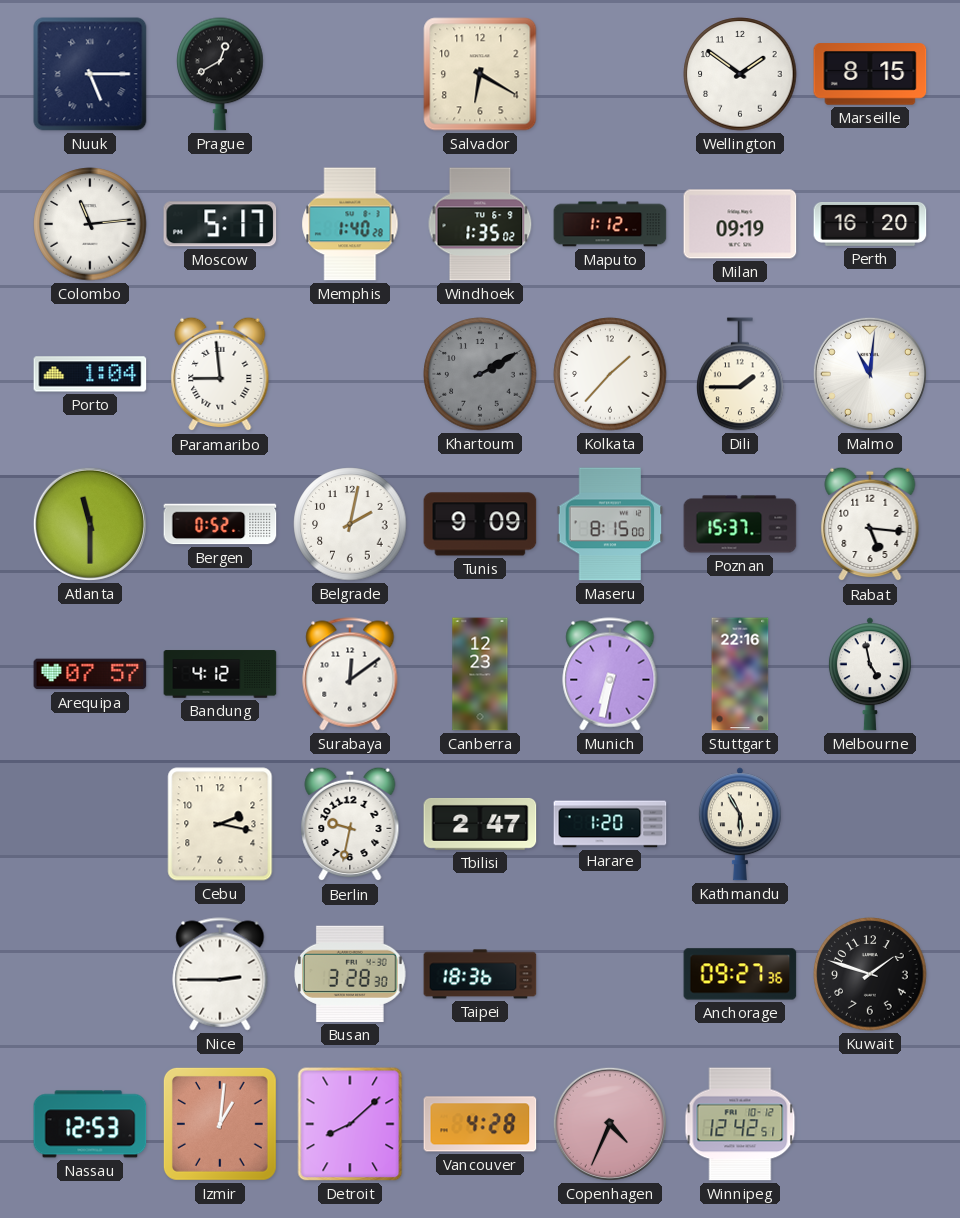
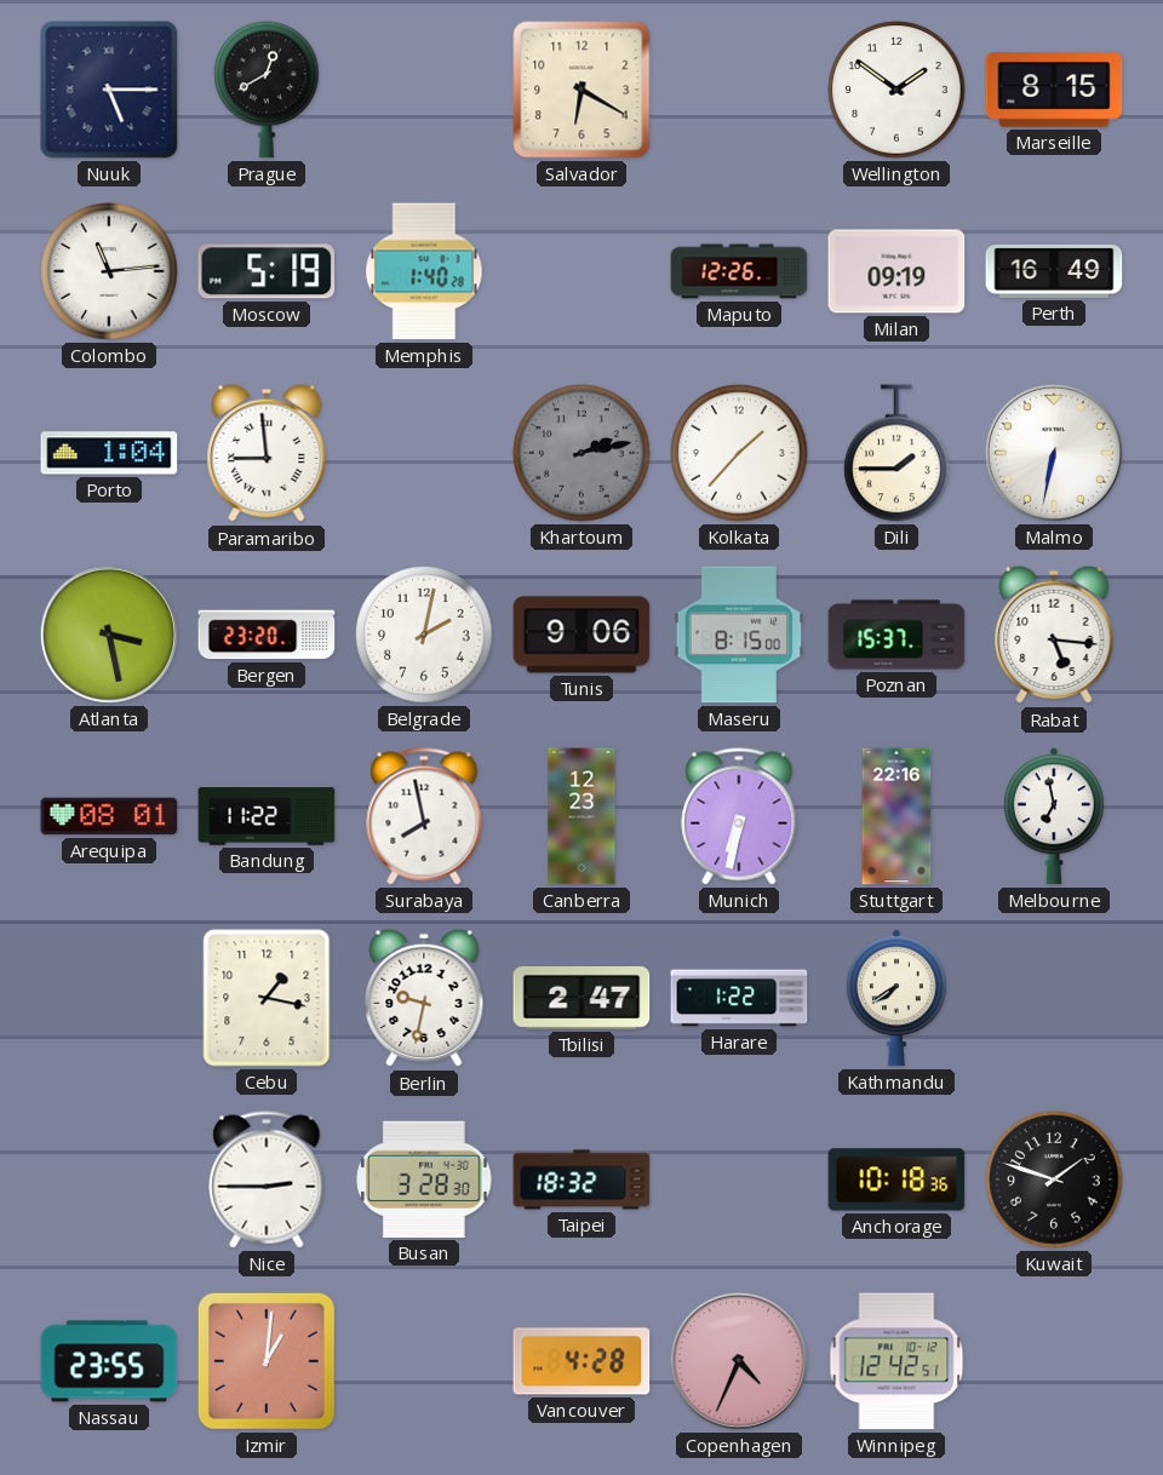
Moscow: 5:17 -> 5:19 (267, 271)
Windhoek: 1:35 -> none (480, 224)
Maputo: 1:12 -> 12:26 (739, 271)
Perth: 16:20 -> 16:49 (1054, 271)
Khartoum: 2:10 -> 2:13 (581, 453)
Malmo: 11:01 -> 6:32 (1054, 453)
Atlanta: 11:30 -> 3:28 (109, 635)
Bergen: 0:52 -> 23:20 (267, 635)
Tunis: 9:09 -> 9:06 (581, 635)
Arequipa: 07:57 -> 08:01 (109, 816)
Bandung: 4:12 -> 11:22 (267, 816)
Surabaya: 12:09 -> 7:58 (424, 816)
Melbourne: 4:58 -> 6:58 (1054, 816)
Cebu: 2:17 -> 1:17 (267, 998)
Harare: 1:20 -> 1:22 (739, 998)
Kathmandu: 5:55 -> 7:39 (896, 998)
Taipei: 18:36 -> 18:32 (581, 1180)
Anchorage: 09:27 -> 10:18 (896, 1180)
Nassau: 12:53 -> 23:55 (109, 1361)
Detroit: 8:08 -> none (350, 1124)
